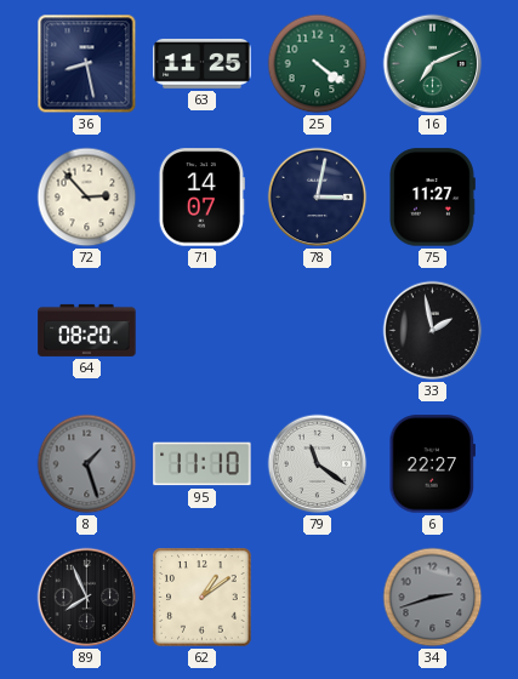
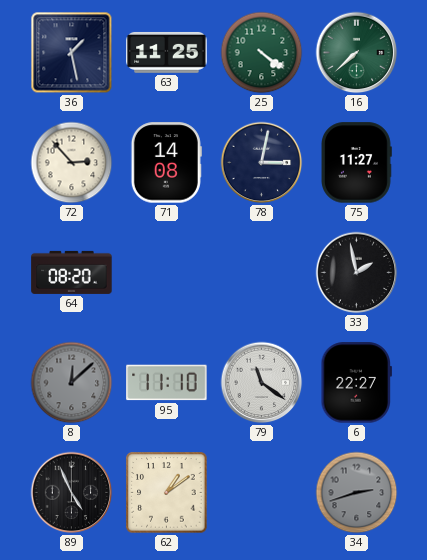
36: 8:28 -> 1:28 (72, 53)
16: 7:11 -> 7:38 (357, 53)
71: 14:07 -> 14:08 (166, 163)
8: 1:27 -> 12:08 (72, 383)
89: 7:56 -> 4:56 (72, 493)
